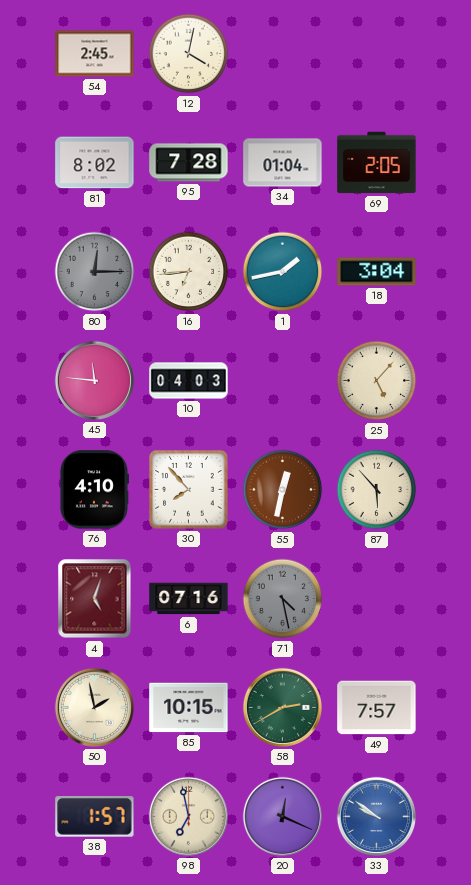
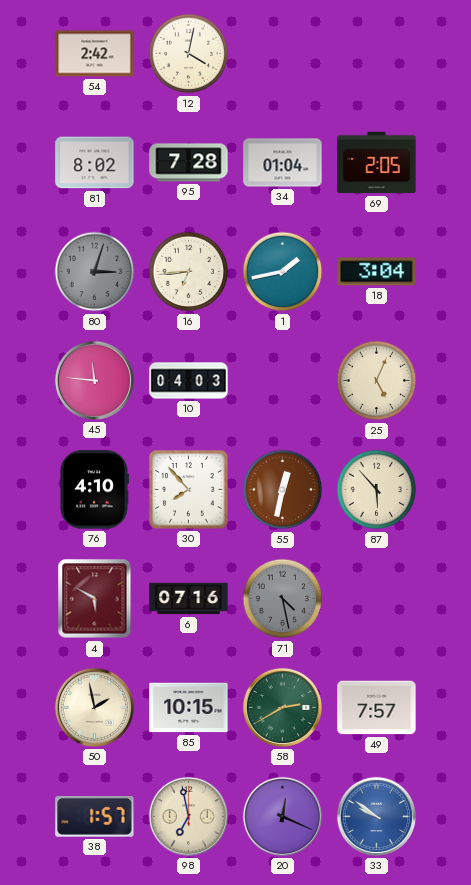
54: 2:45 -> 2:42 (95, 54)
80: 12:15 -> 3:03 (95, 272)
25: 5:07 -> 5:04 (377, 381)
4: 5:03 -> 5:50 (95, 599)
